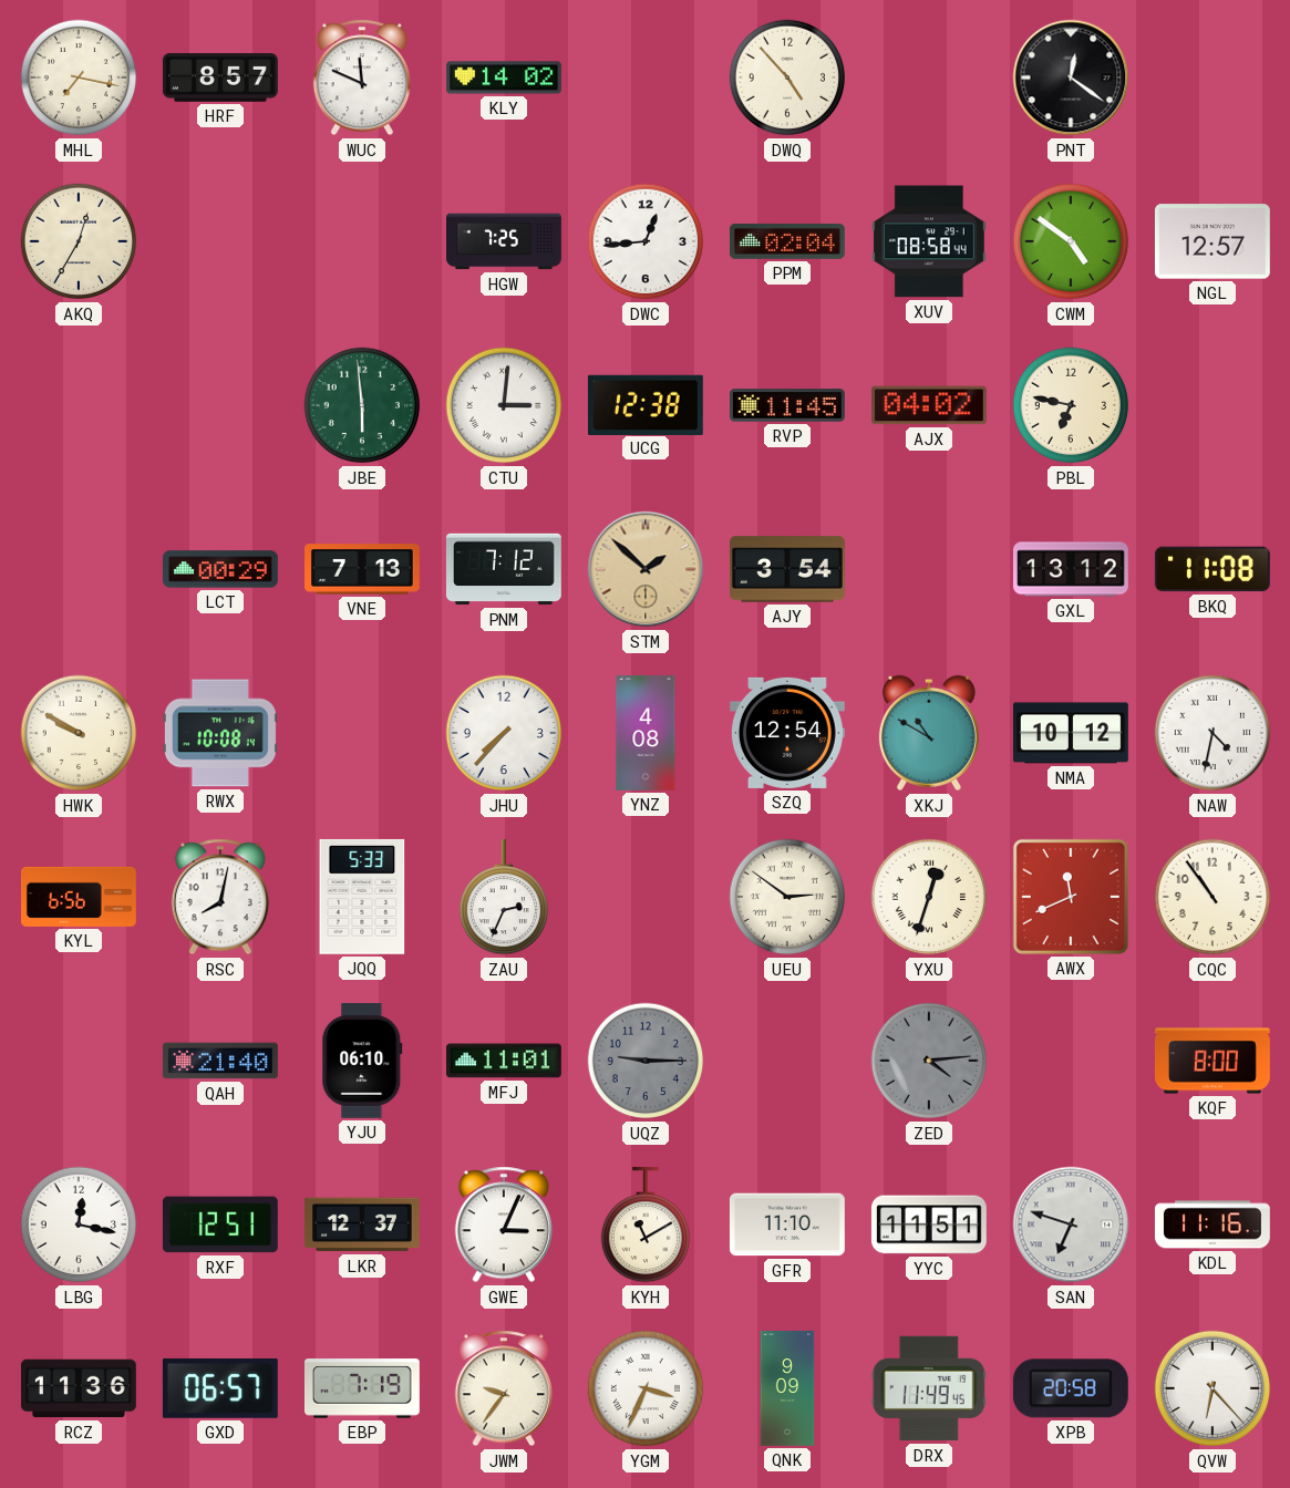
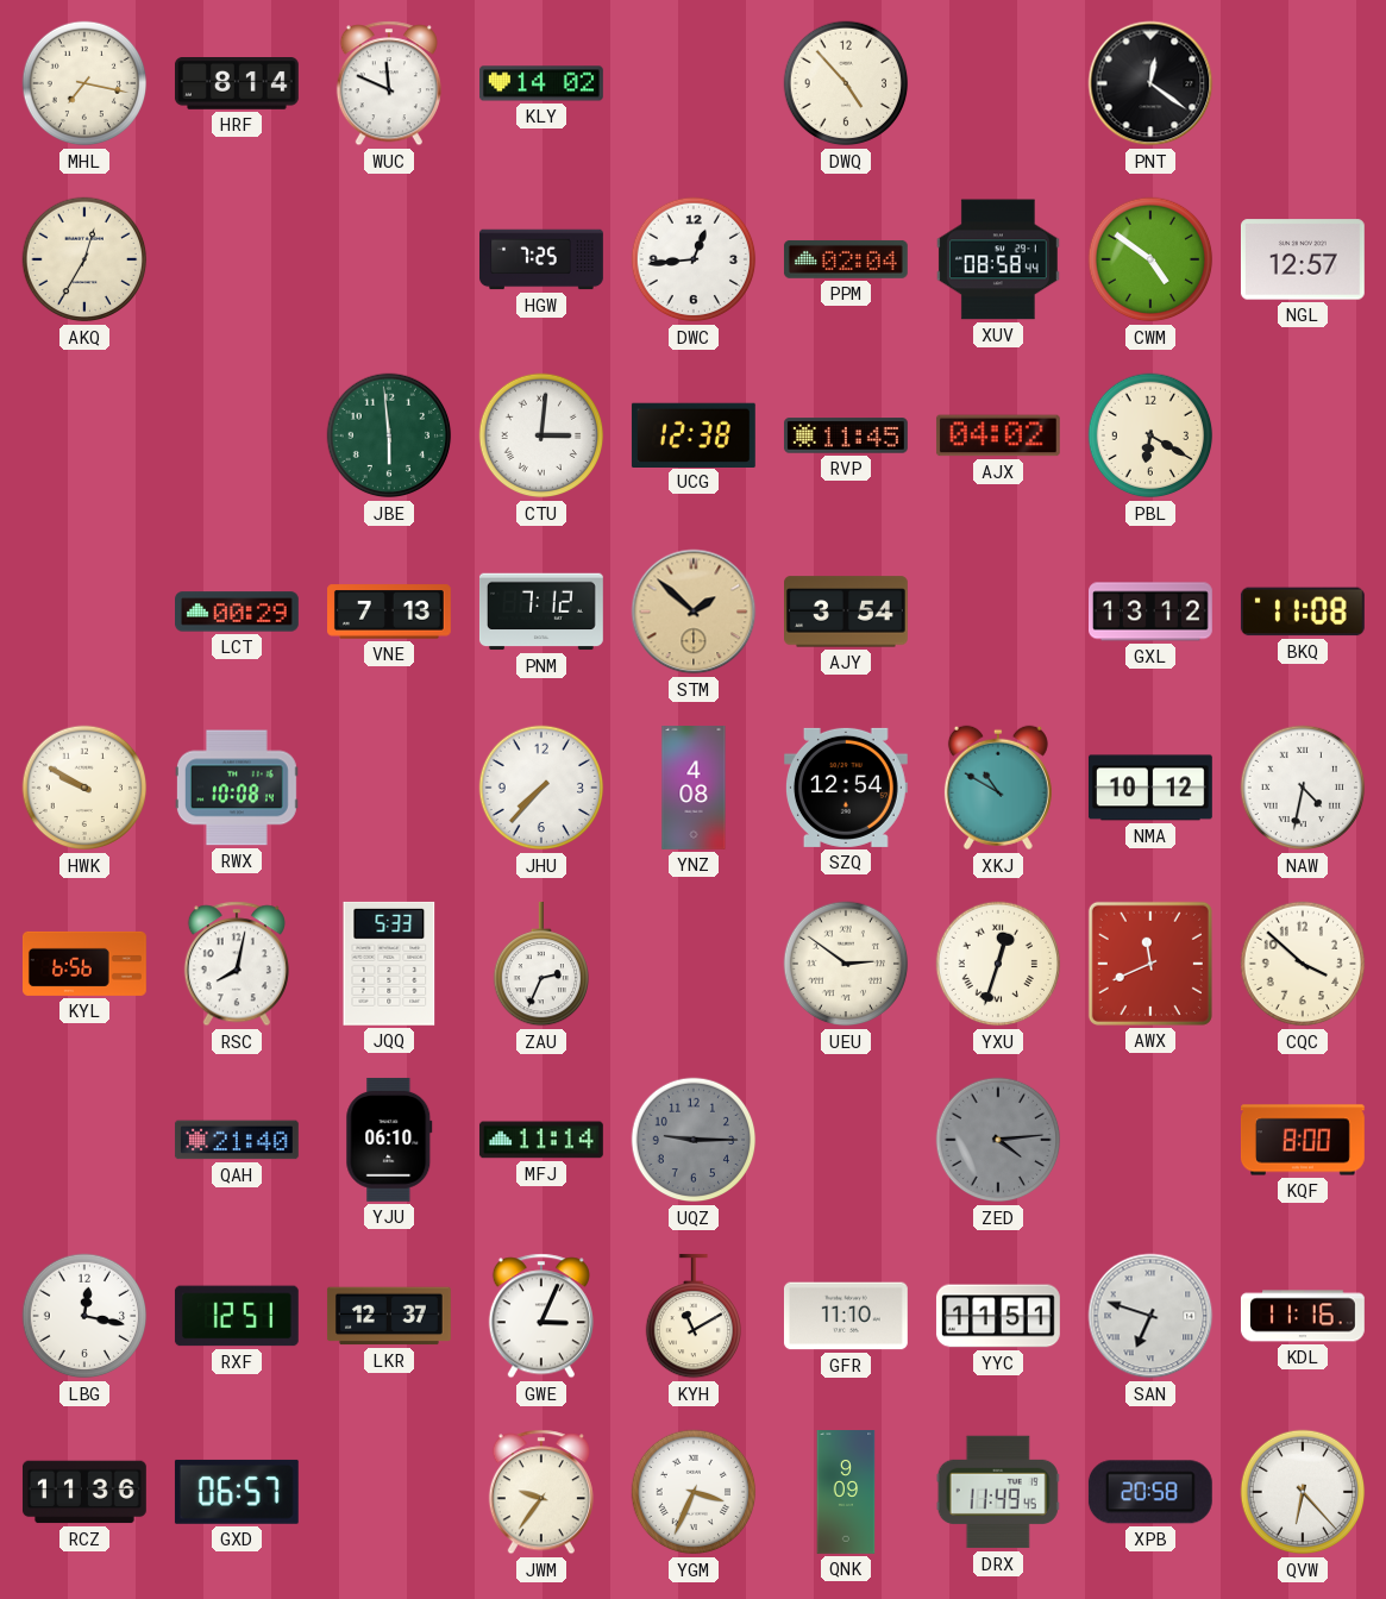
HRF: 8:57 -> 8:14 (237, 84)
PBL: 6:47 -> 6:20 (1150, 435)
CQC: 10:54 -> 3:52 (1303, 964)
MFJ: 11:01 -> 11:14 (541, 1140)
EBP: 7:19 -> none (362, 1388)
